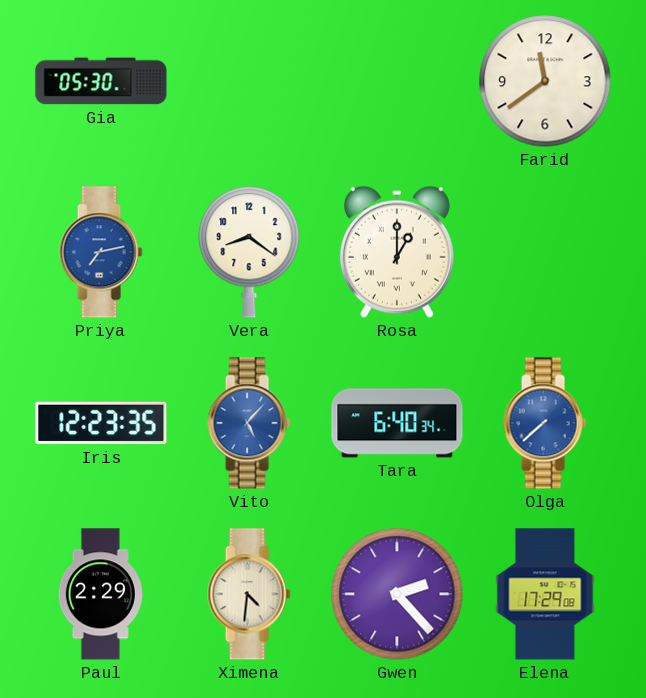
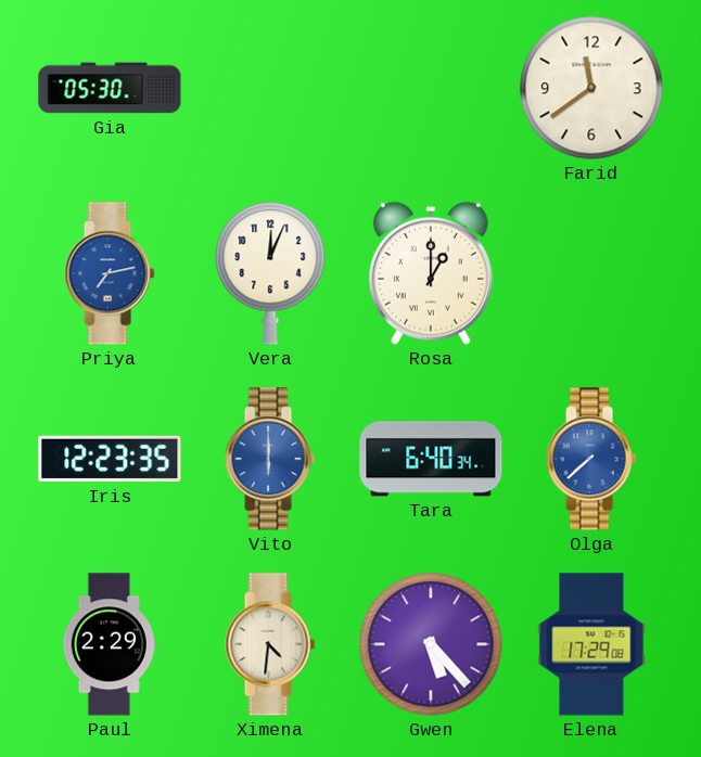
Vera: 8:21 -> 12:04 (270, 273)
Vito: 5:07 -> 6:00 (270, 459)
Gwen: 2:23 -> 5:23 (431, 644)
